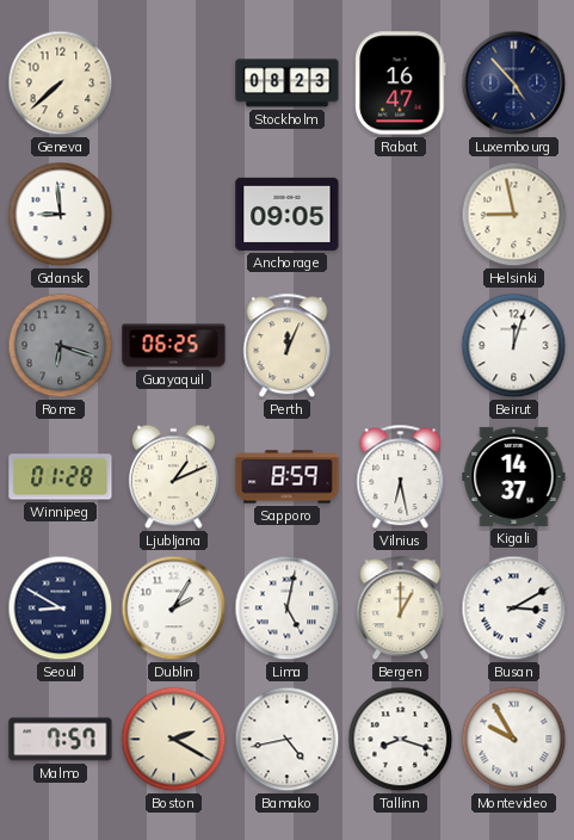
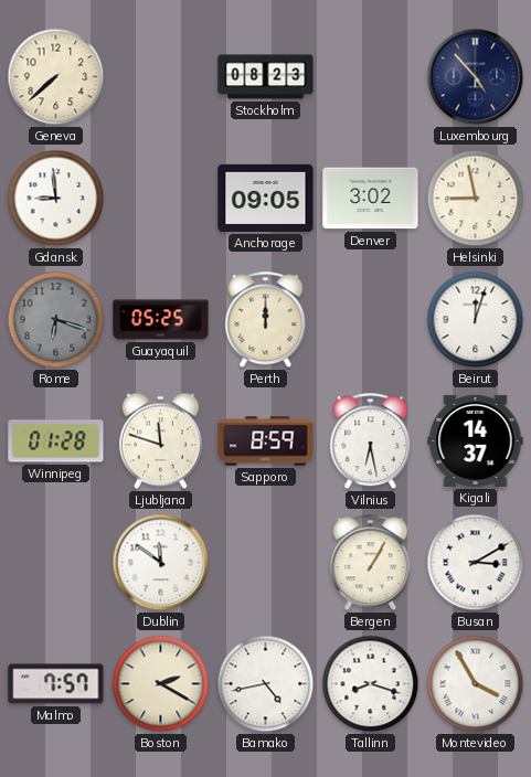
Rabat: 16:47 -> none (401, 84)
Denver: none -> 3:02 (371, 199)
Guayaquil: 06:25 -> 05:25 (161, 320)
Perth: 12:04 -> 12:00 (266, 320)
Ljubljana: 1:11 -> 11:48 (160, 441)
Seoul: 8:50 -> none (61, 609)
Dublin: 2:05 -> 11:51 (161, 563)
Lima: 5:02 -> none (288, 609)
Bergen: 1:00 -> 1:05 (371, 563)
Montevideo: 9:55 -> 3:55 (476, 684)
